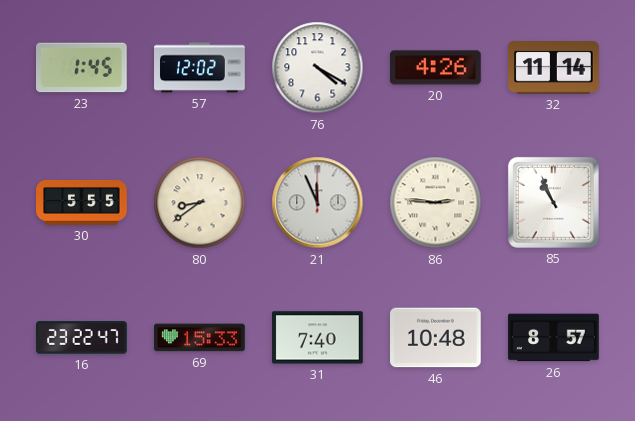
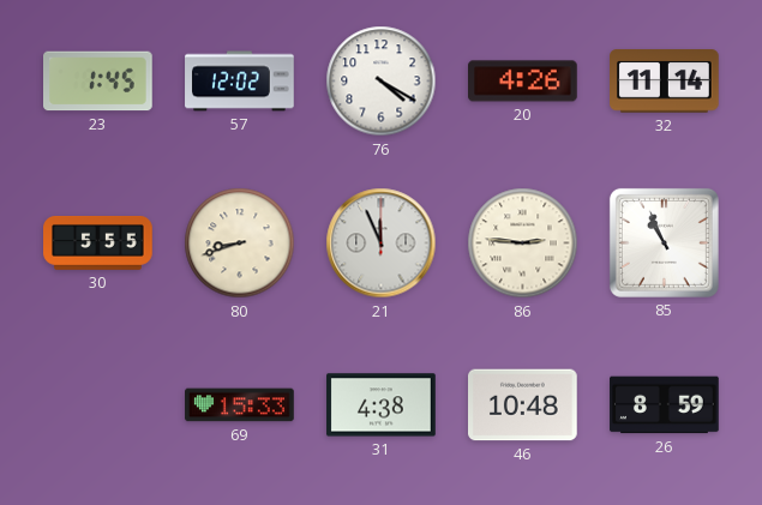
80: 8:39 -> 8:42 (240, 244)
16: 23:22 -> none (82, 338)
31: 7:40 -> 4:38 (382, 405)
26: 8:57 -> 8:59 (665, 405)
